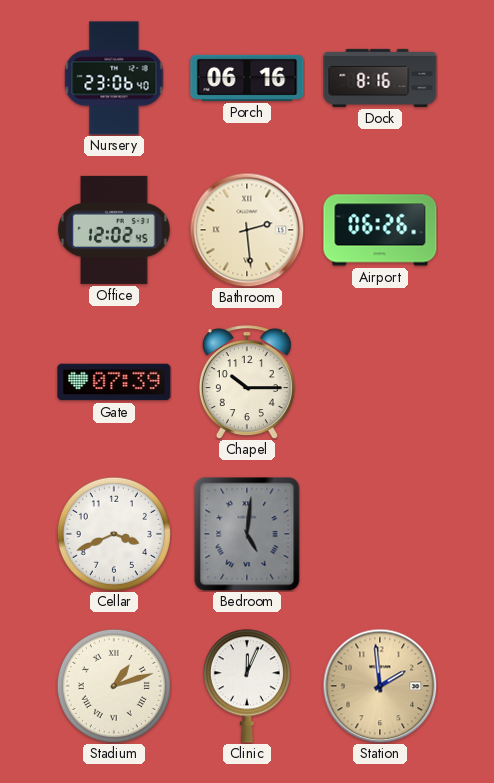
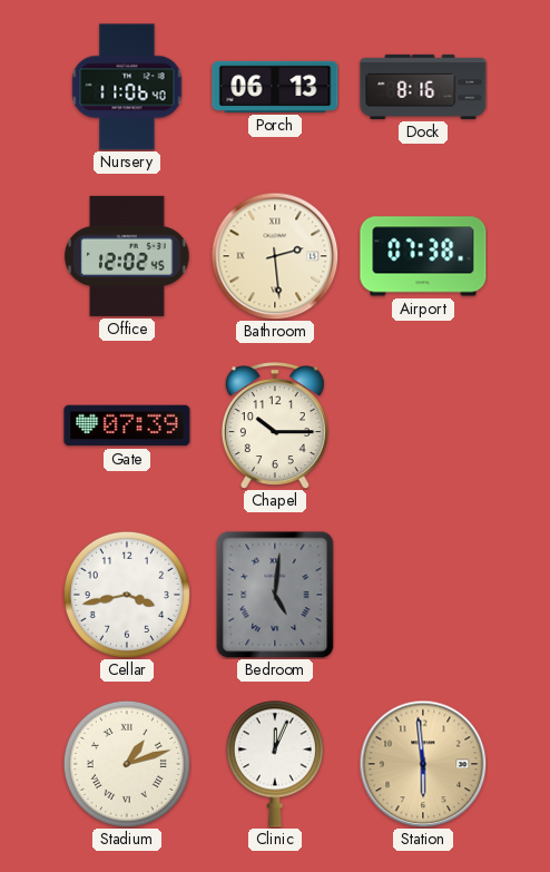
Nursery: 23:06 -> 11:06 (127, 87)
Porch: 06:16 -> 06:13 (275, 87)
Airport: 06:26 -> 07:38 (423, 256)
Cellar: 3:41 -> 3:43 (127, 595)
Station: 1:59 -> 5:59 (423, 764)
